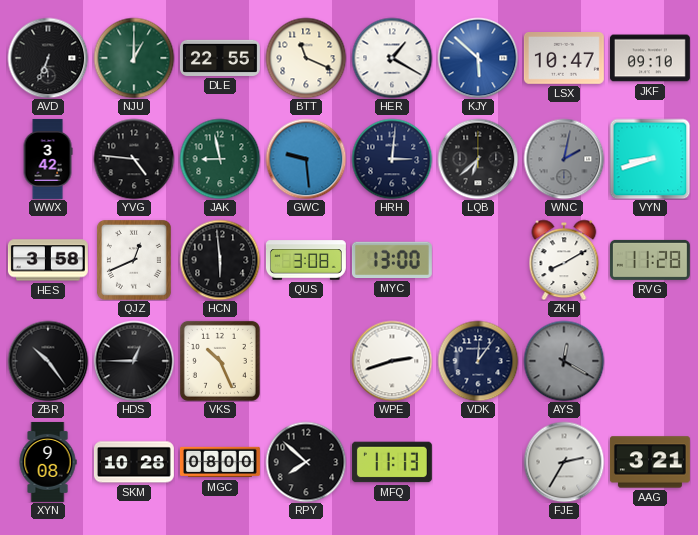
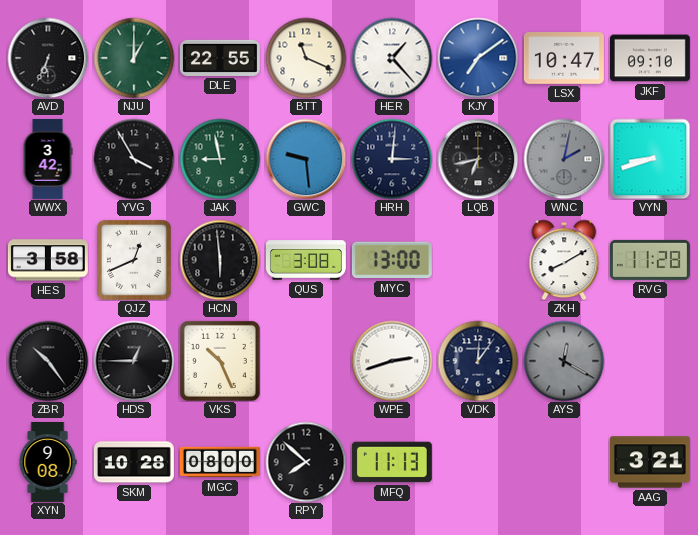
HER: 1:20 -> 1:23 (392, 58)
KJY: 5:52 -> 7:09 (478, 58)
YVG: 4:46 -> 3:55 (134, 159)
LQB: 6:38 -> 6:43 (478, 159)
FJE: 2:35 -> none (564, 462)
